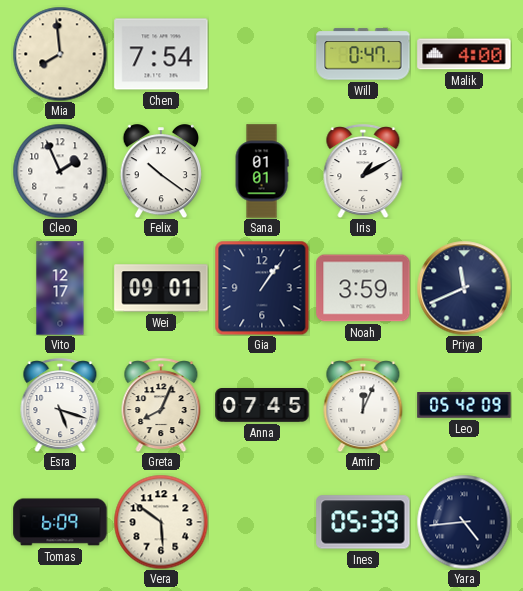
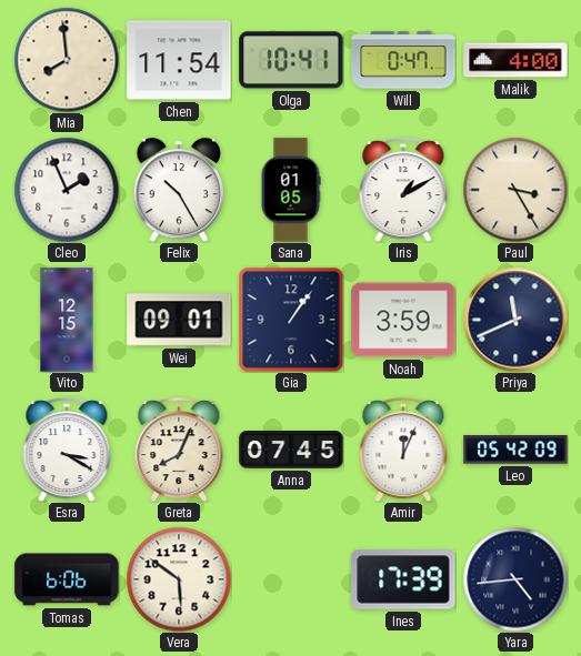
Chen: 7:54 -> 11:54 (179, 60)
Olga: none -> 10:41 (291, 60)
Felix: 10:21 -> 10:25 (178, 190)
Sana: 01:01 -> 01:05 (291, 190)
Paul: none -> 3:25 (515, 190)
Vito: 12:17 -> 12:15 (67, 320)
Esra: 5:18 -> 3:20 (67, 450)
Tomas: 6:09 -> 6:06 (67, 579)
Ines: 05:39 -> 17:39 (403, 579)
